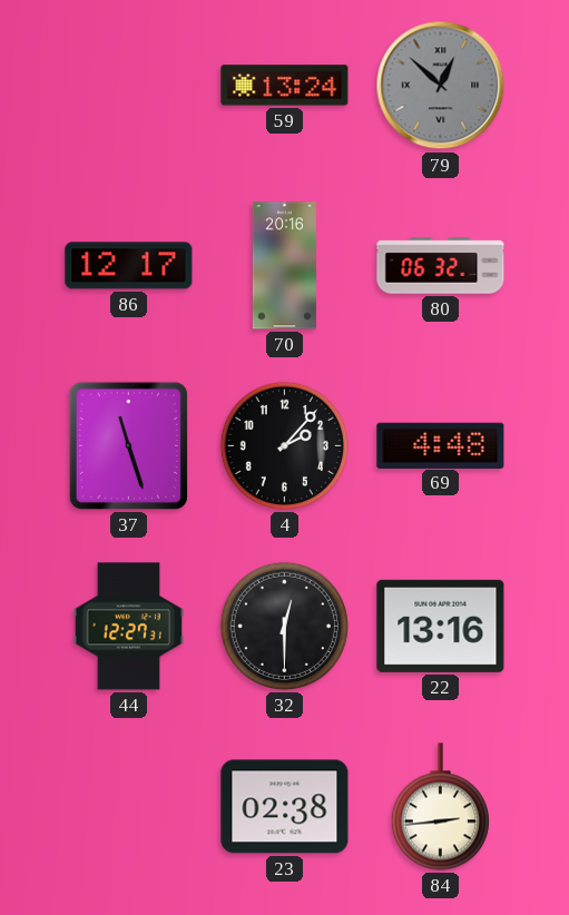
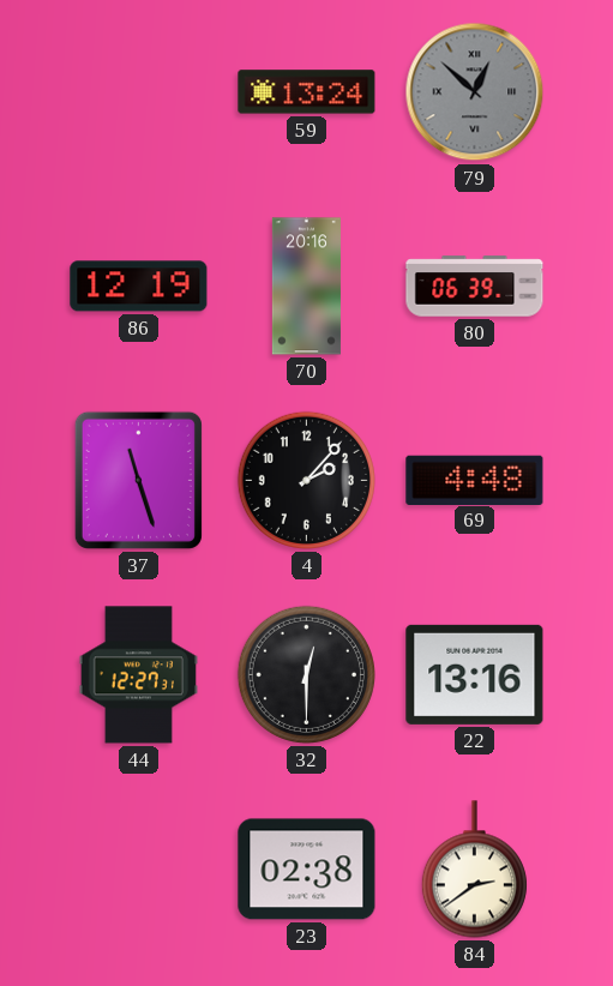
86: 12:17 -> 12:19 (139, 287)
80: 06:32 -> 06:39 (475, 287)
84: 2:44 -> 2:39 (474, 870)
